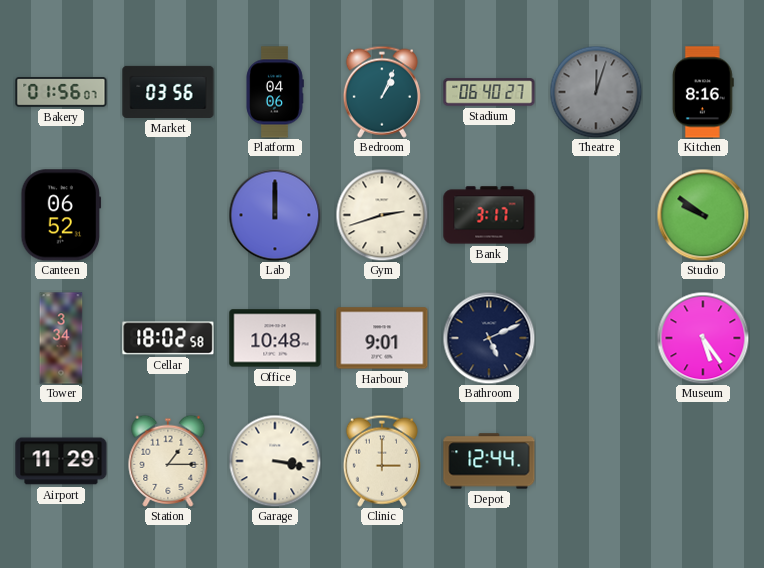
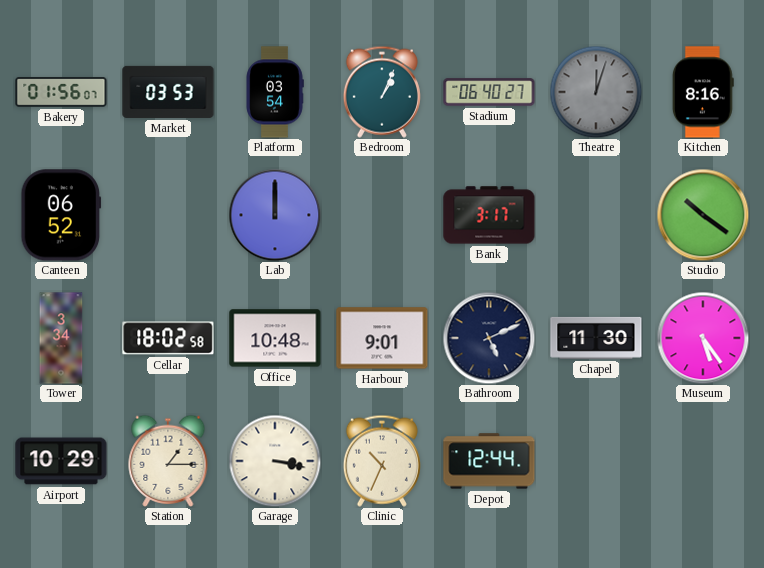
Market: 03:56 -> 03:53 (168, 92)
Platform: 04:06 -> 03:54 (275, 92)
Gym: 2:42 -> none (382, 215)
Studio: 9:51 -> 10:21 (703, 215)
Chapel: none -> 11:30 (596, 338)
Airport: 11:29 -> 10:29 (61, 461)
Clinic: 3:00 -> 10:34 (382, 461)
